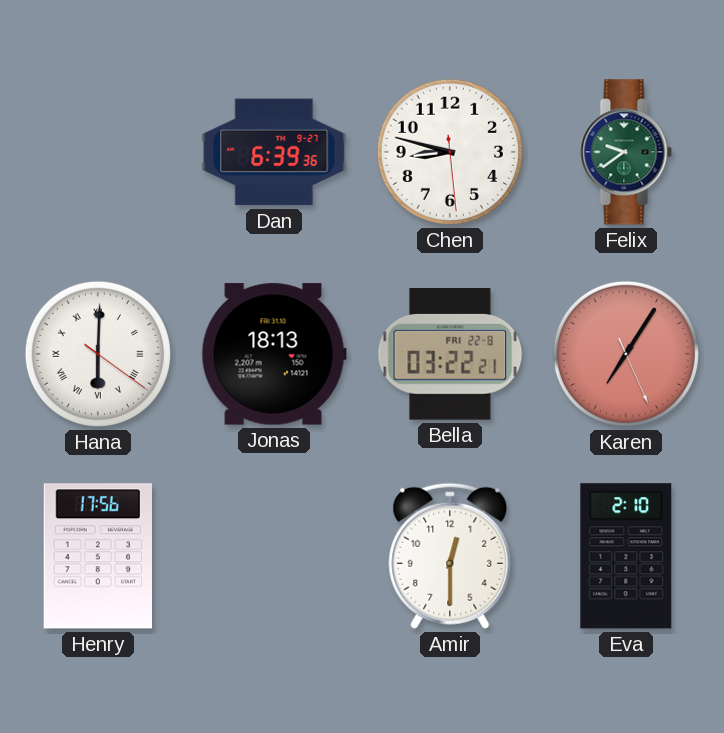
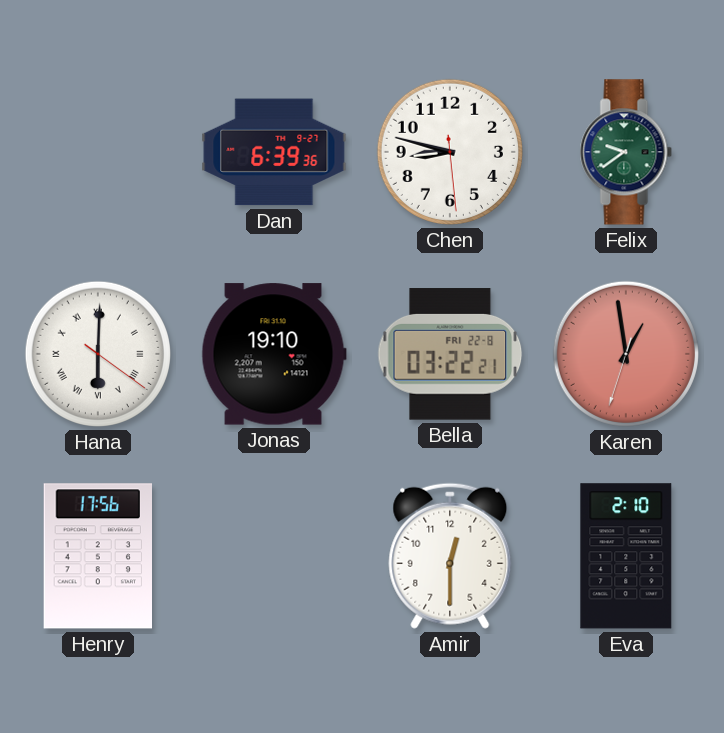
Jonas: 18:13 -> 19:10 (274, 354)
Karen: 7:05 -> 12:58 (626, 354)
